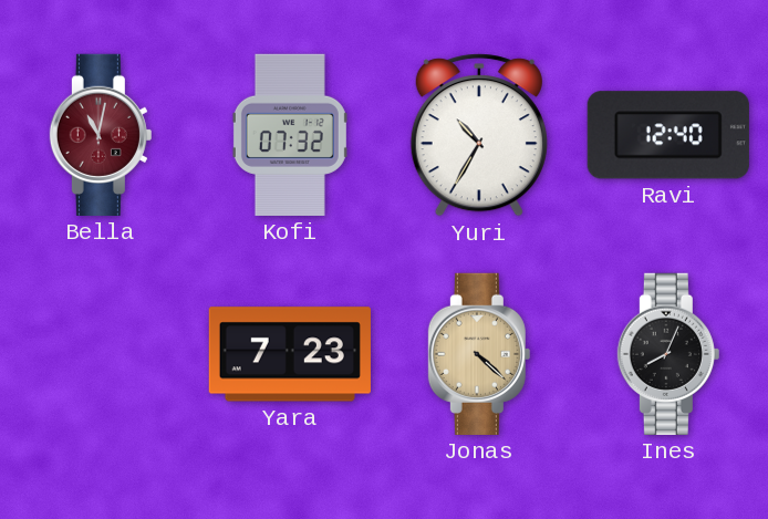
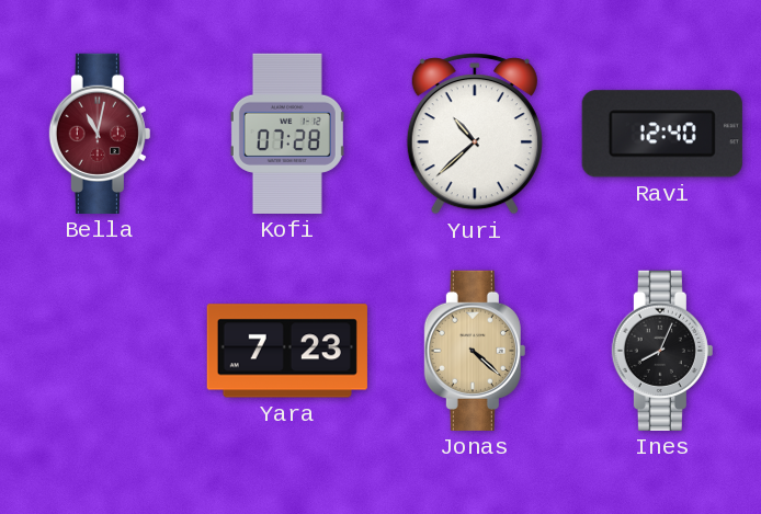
Kofi: 07:32 -> 07:28 (287, 134)
Yuri: 10:35 -> 10:38 (475, 134)
